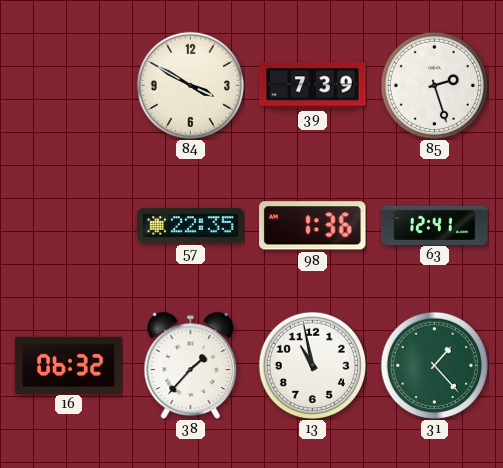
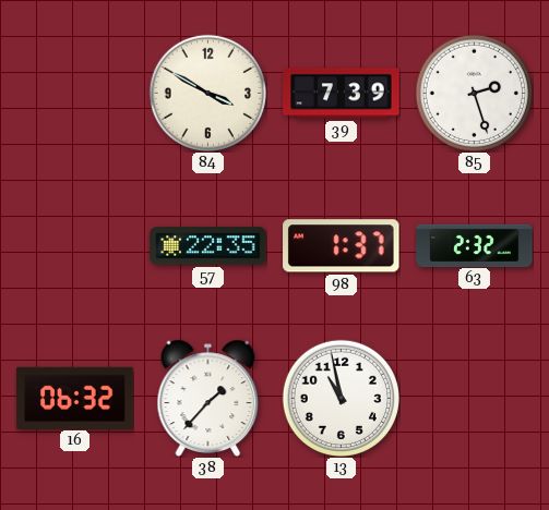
98: 1:36 -> 1:37 (342, 246)
63: 12:41 -> 2:32 (475, 245)
31: 1:23 -> none (434, 365)
